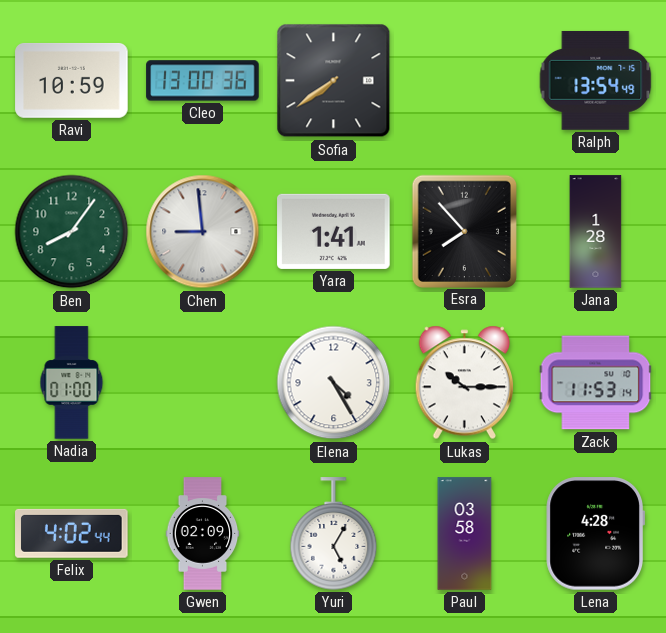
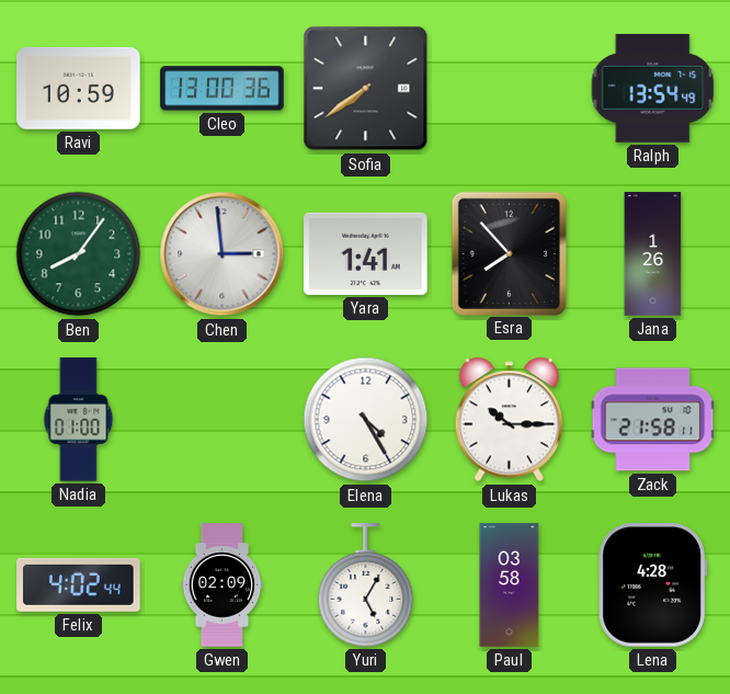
Chen: 8:59 -> 2:59 (223, 254)
Jana: 1:28 -> 1:26 (653, 254)
Zack: 11:53 -> 21:58 (653, 420)
